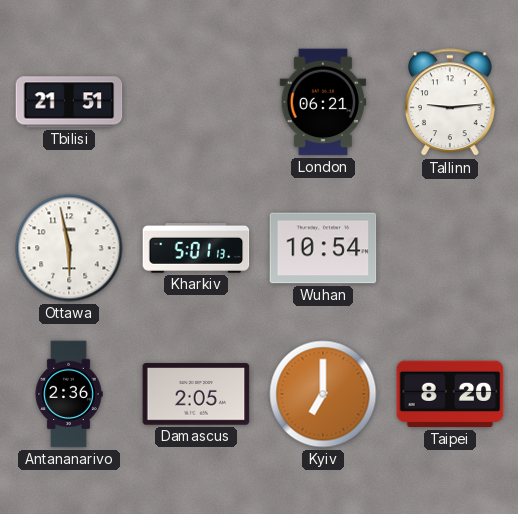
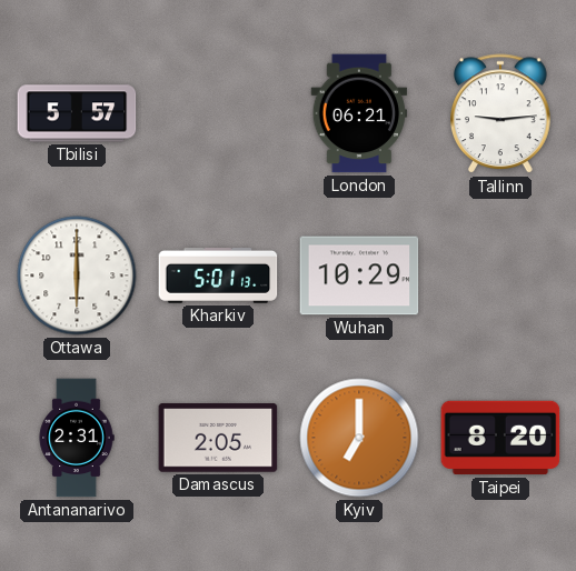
Tbilisi: 21:51 -> 5:57 (77, 113)
Ottawa: 5:58 -> 6:00 (77, 276)
Wuhan: 10:54 -> 10:29 (359, 276)
Antananarivo: 2:36 -> 2:31 (77, 438)
